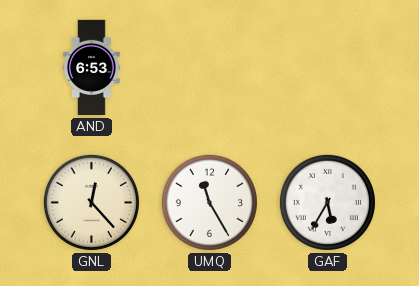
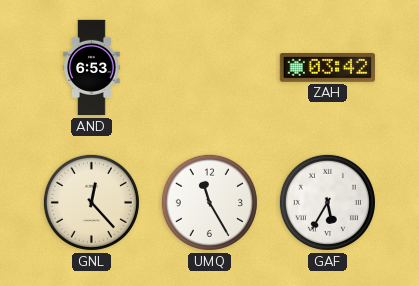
ZAH: none -> 03:42 (327, 68)
